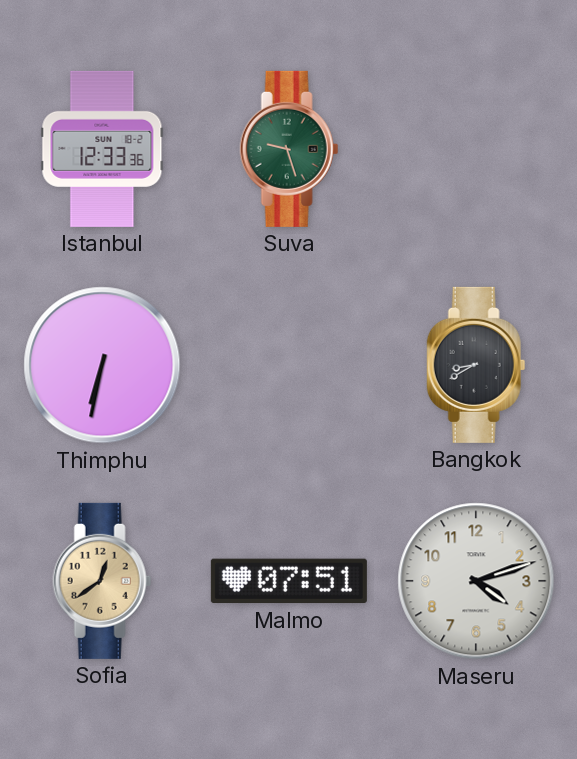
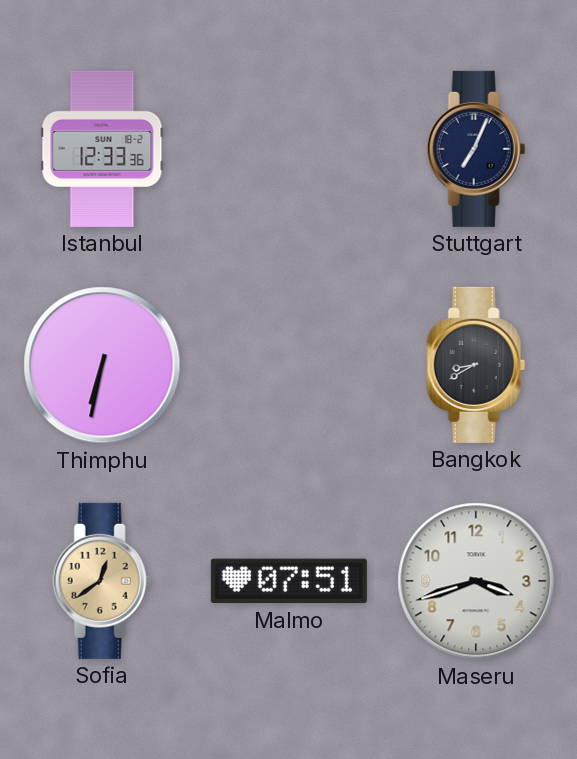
Suva: 9:27 -> none (289, 149)
Stuttgart: none -> 7:04 (476, 149)
Maseru: 4:12 -> 3:42 (476, 581)
